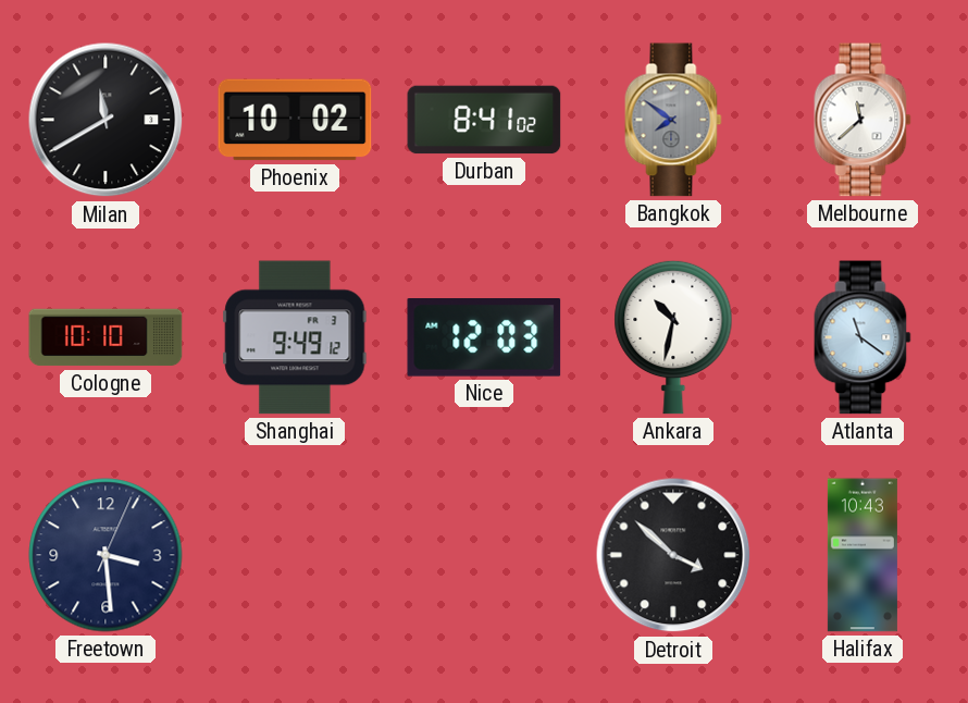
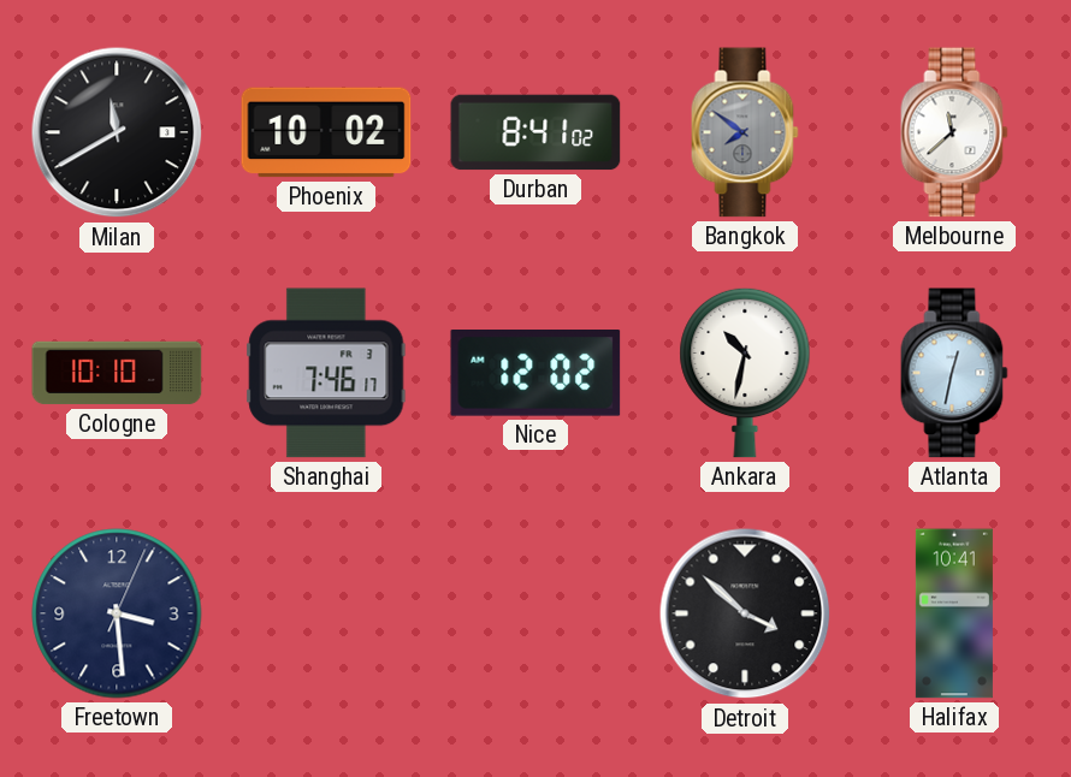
Shanghai: 9:49 -> 7:46 (326, 373)
Nice: 12:03 -> 12:02 (535, 374)
Atlanta: 11:21 -> 12:32 (954, 373)
Halifax: 10:43 -> 10:41 (954, 613)
